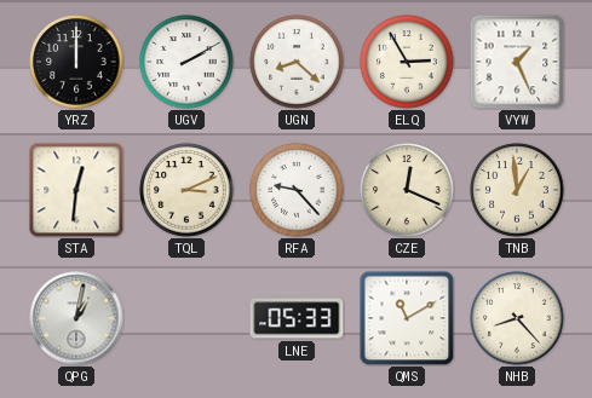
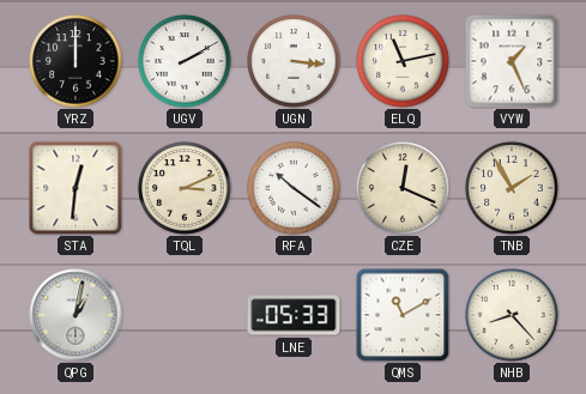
UGN: 8:22 -> 3:16 (294, 61)
ELQ: 2:55 -> 11:13 (403, 61)
RFA: 9:23 -> 10:21 (294, 188)
TNB: 12:59 -> 1:55 (512, 188)
